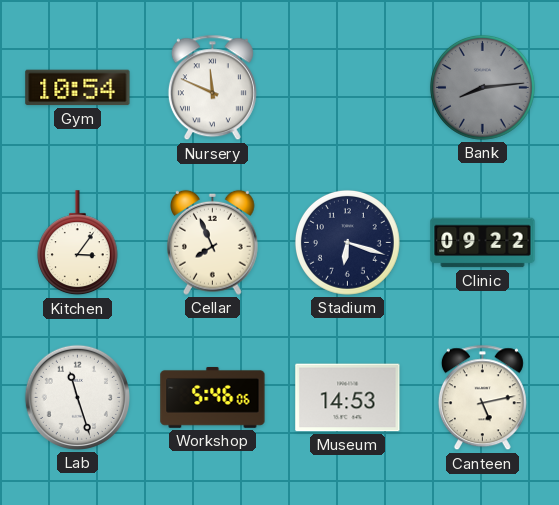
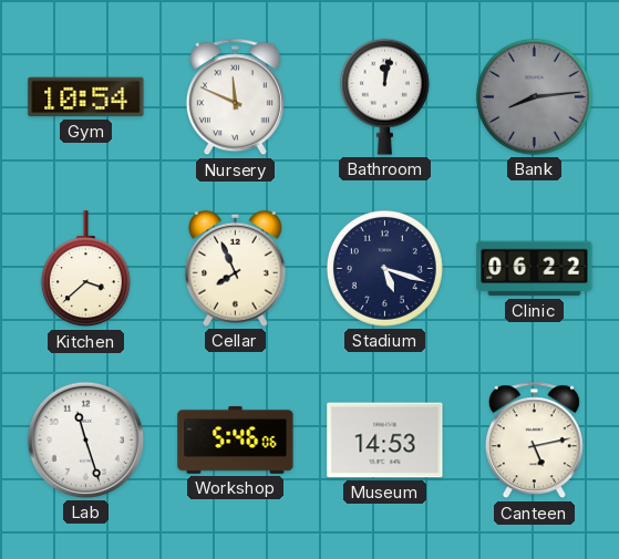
Bathroom: none -> 12:02 (384, 96)
Kitchen: 3:06 -> 3:38 (85, 269)
Stadium: 6:18 -> 5:18 (384, 268)
Clinic: 09:22 -> 06:22 (535, 269)
